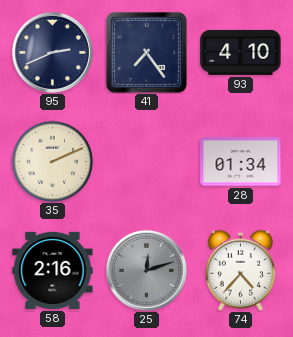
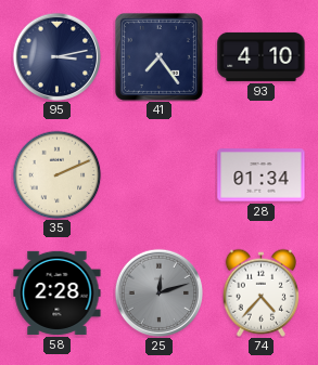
95: 2:41 -> 3:13 (56, 56)
58: 2:16 -> 2:28 (58, 292)
